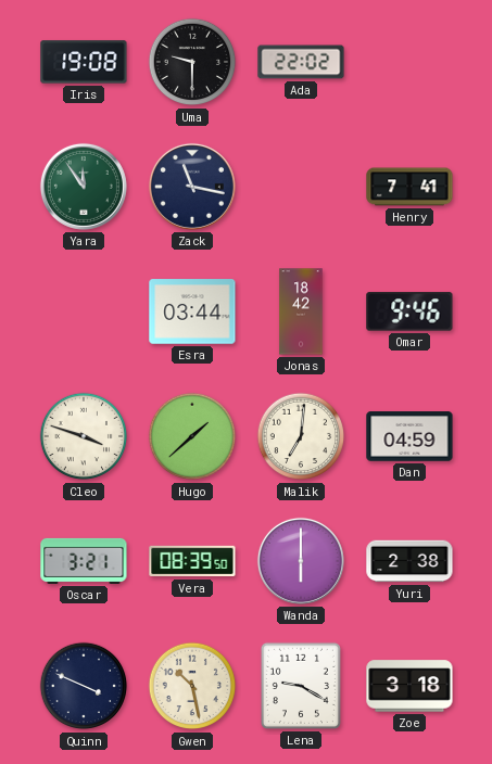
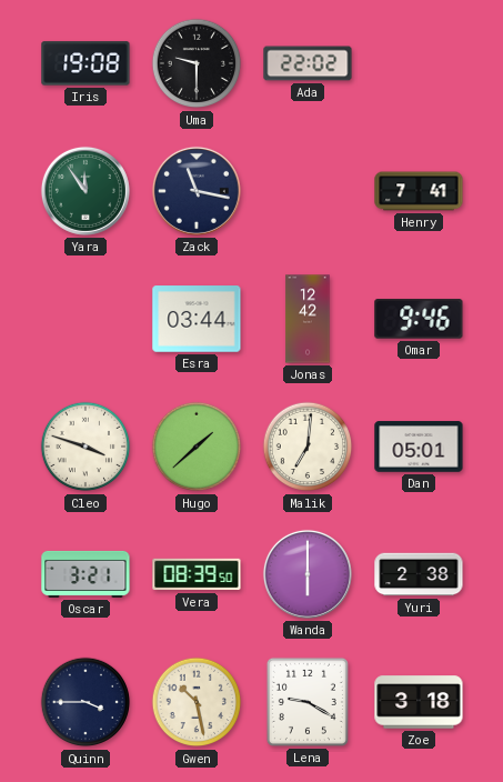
Jonas: 18:42 -> 12:42 (308, 319)
Dan: 04:59 -> 05:01 (419, 447)
Quinn: 3:49 -> 3:45 (85, 702)
